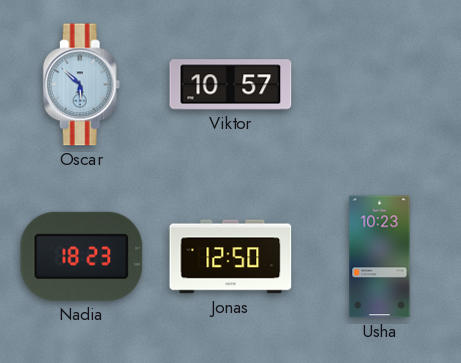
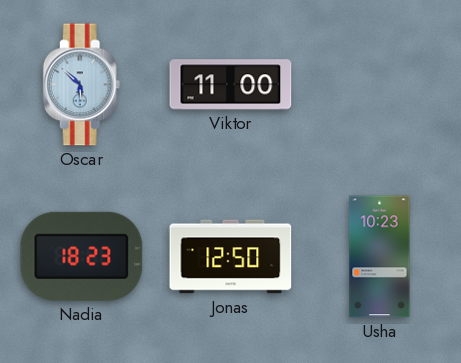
Viktor: 10:57 -> 11:00 (231, 85)
